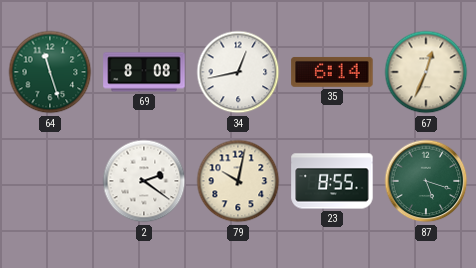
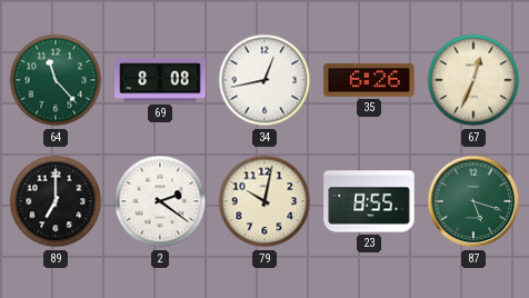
64: 11:27 -> 11:23 (56, 80)
35: 6:14 -> 6:26 (369, 80)
89: none -> 7:00 (56, 201)
